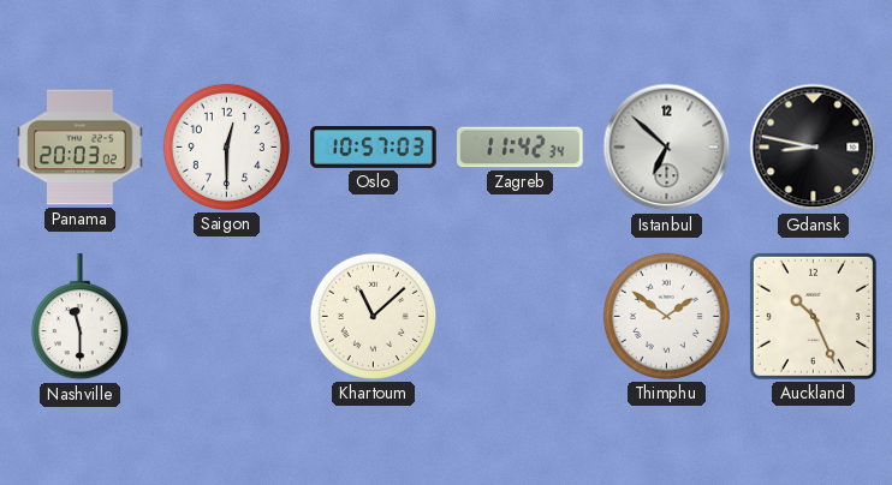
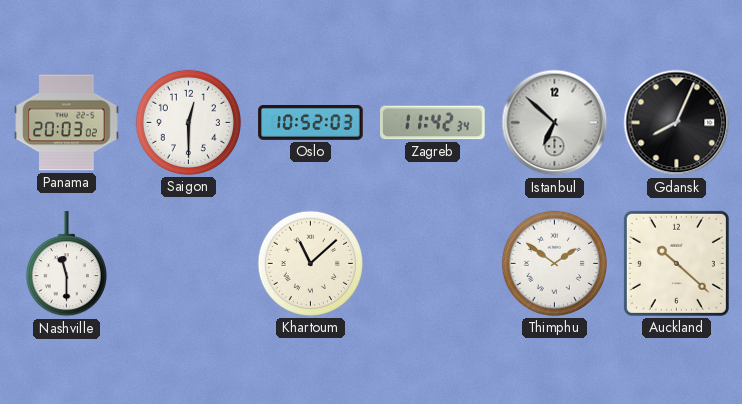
Oslo: 10:57 -> 10:52 (311, 123)
Gdansk: 8:47 -> 8:04 (677, 123)
Auckland: 10:26 -> 10:22 (676, 263)
